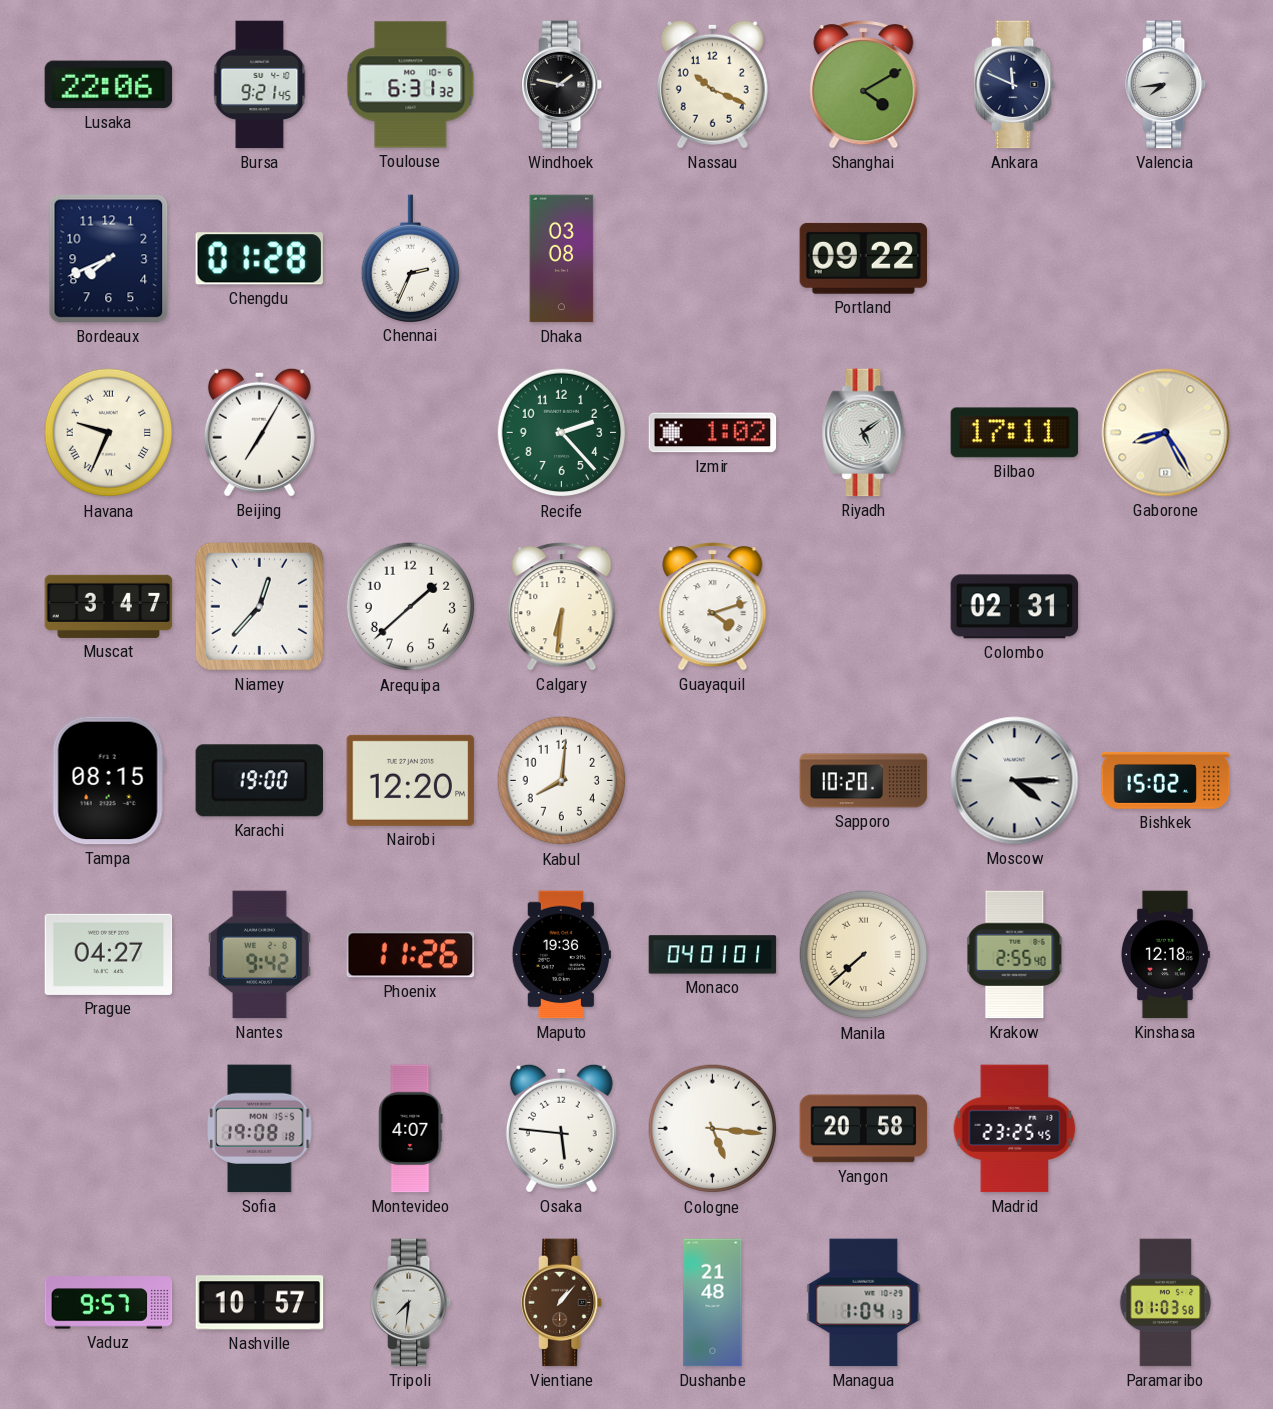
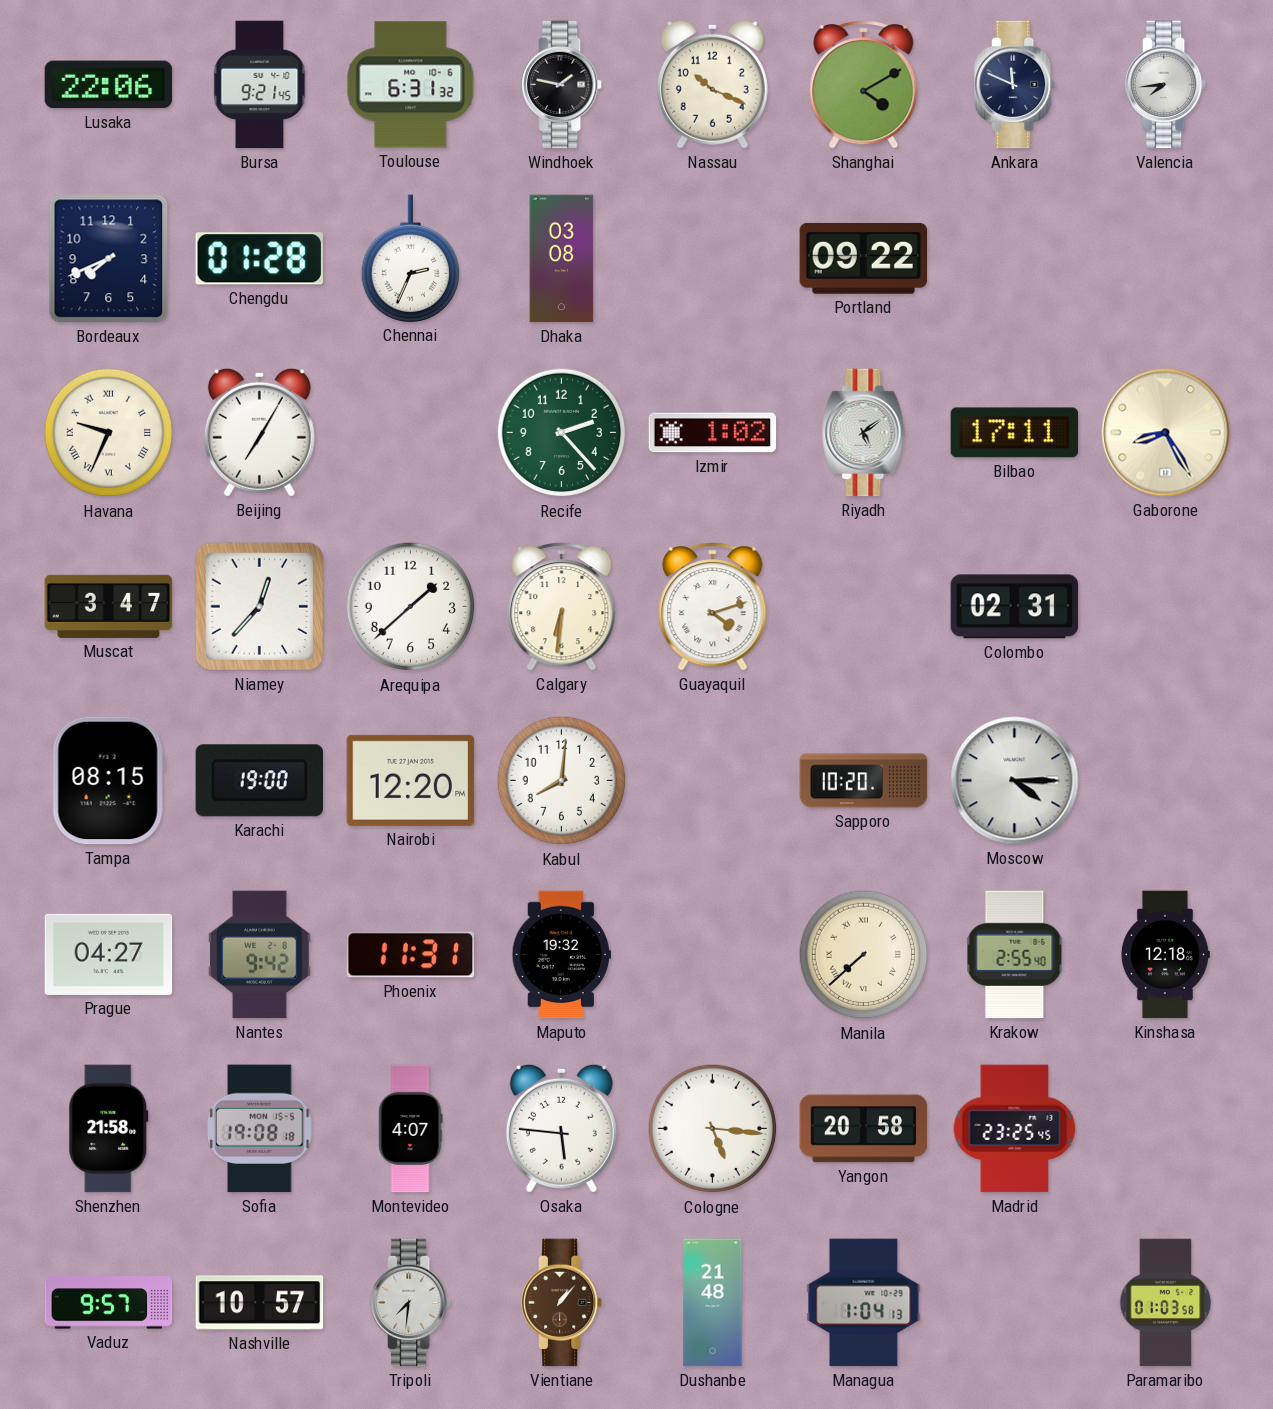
Bishkek: 15:02 -> none (1166, 781)
Phoenix: 11:26 -> 11:31 (411, 955)
Maputo: 19:36 -> 19:32 (561, 955)
Monaco: 04:01 -> none (713, 955)
Shenzhen: none -> 21:58 (109, 1129)
